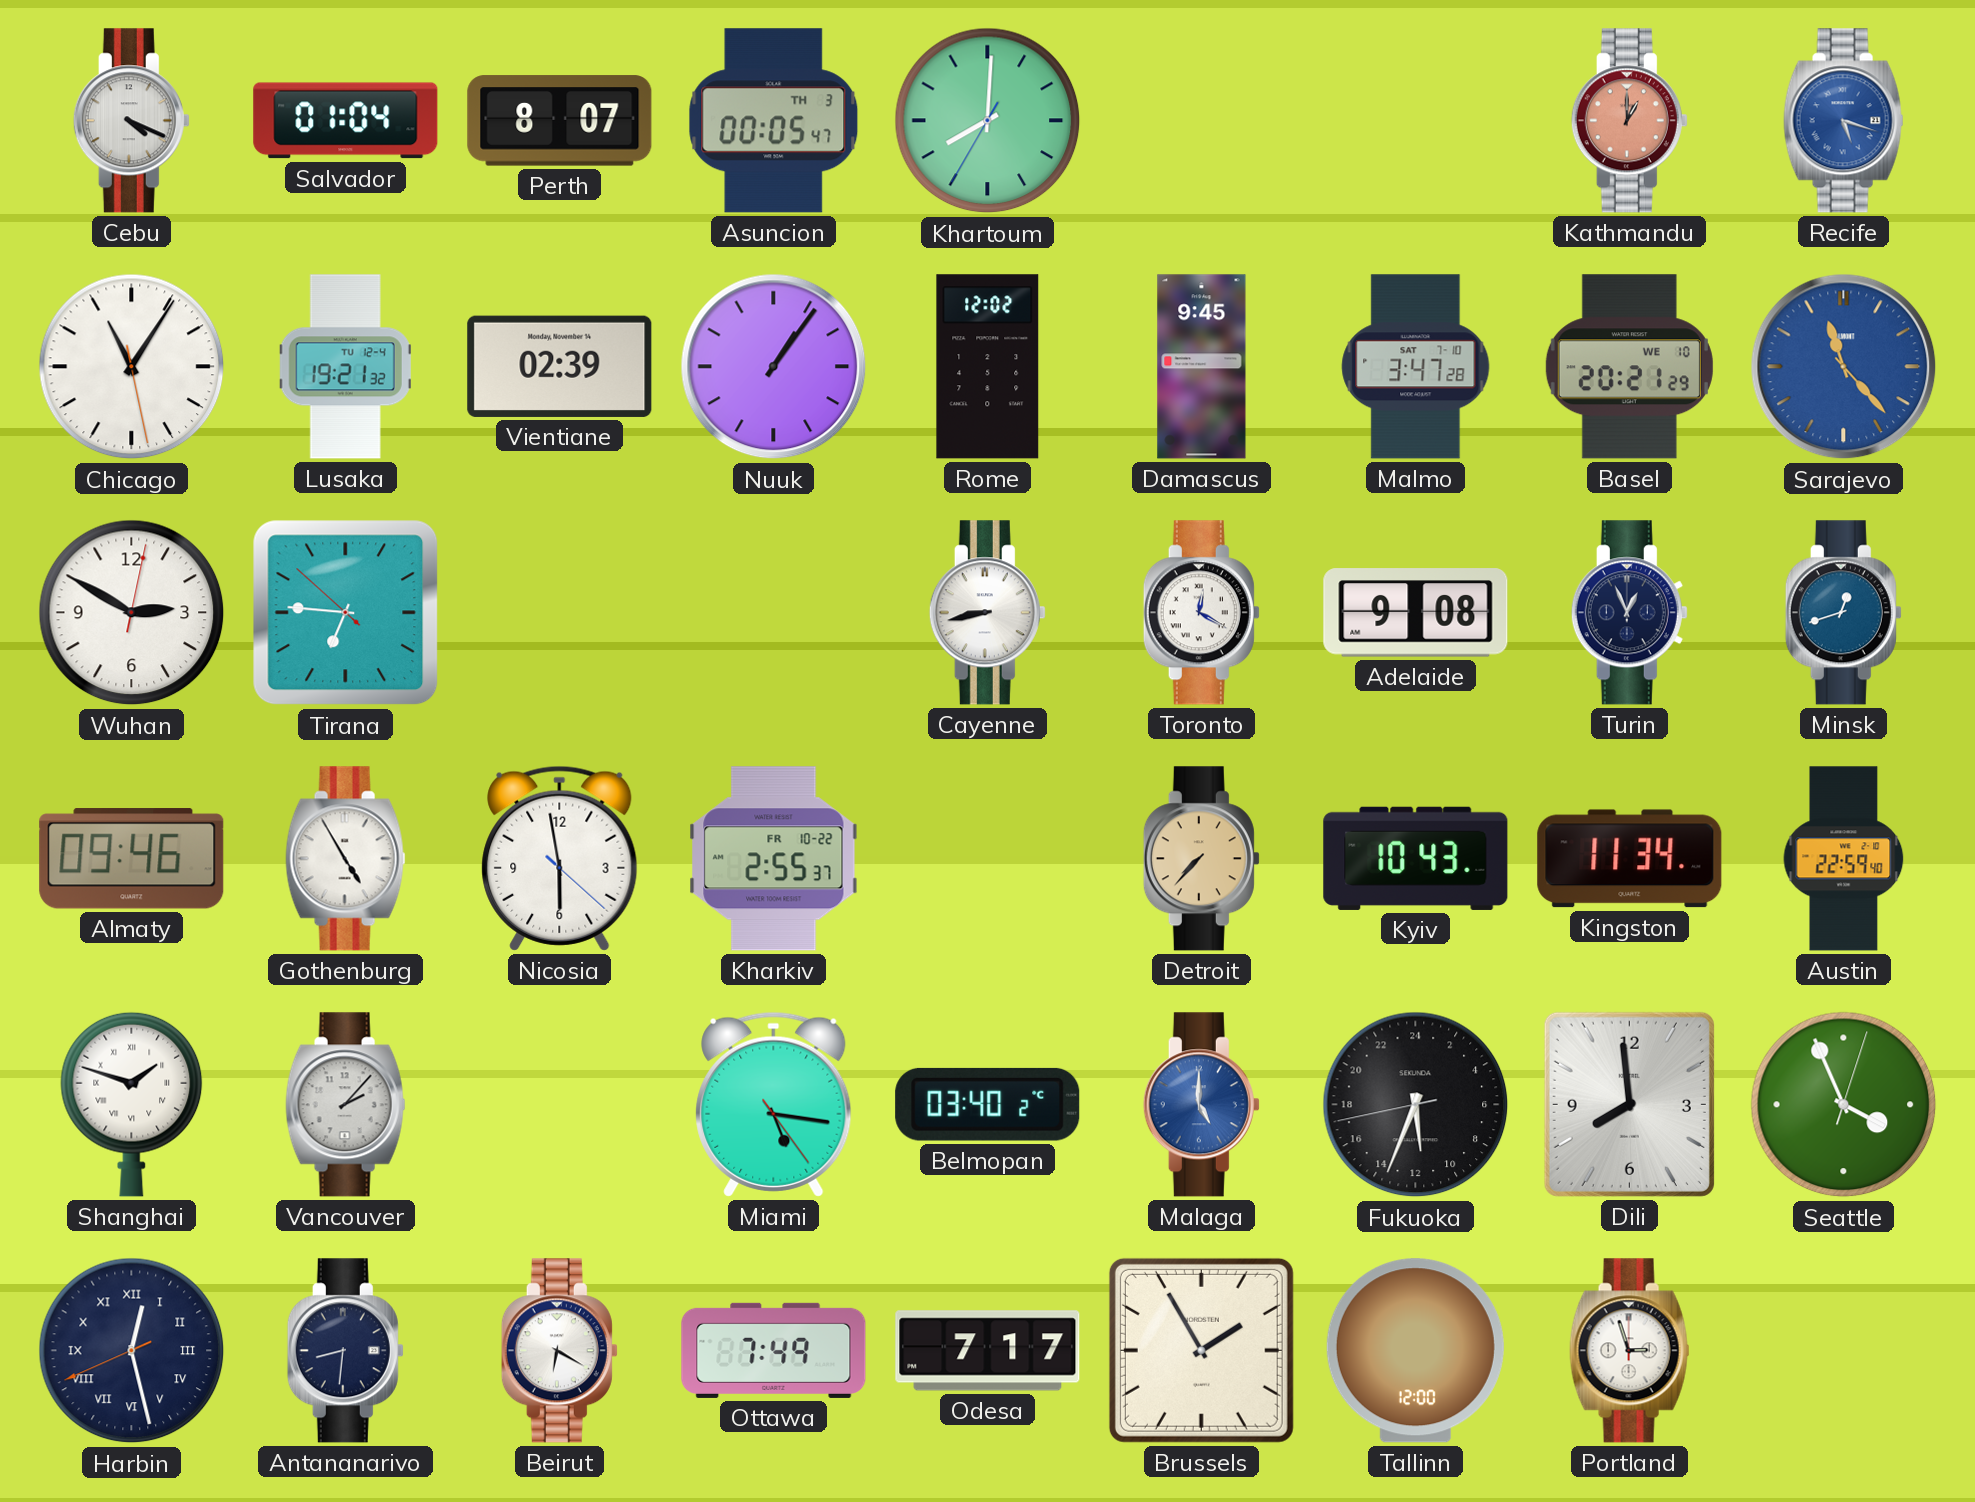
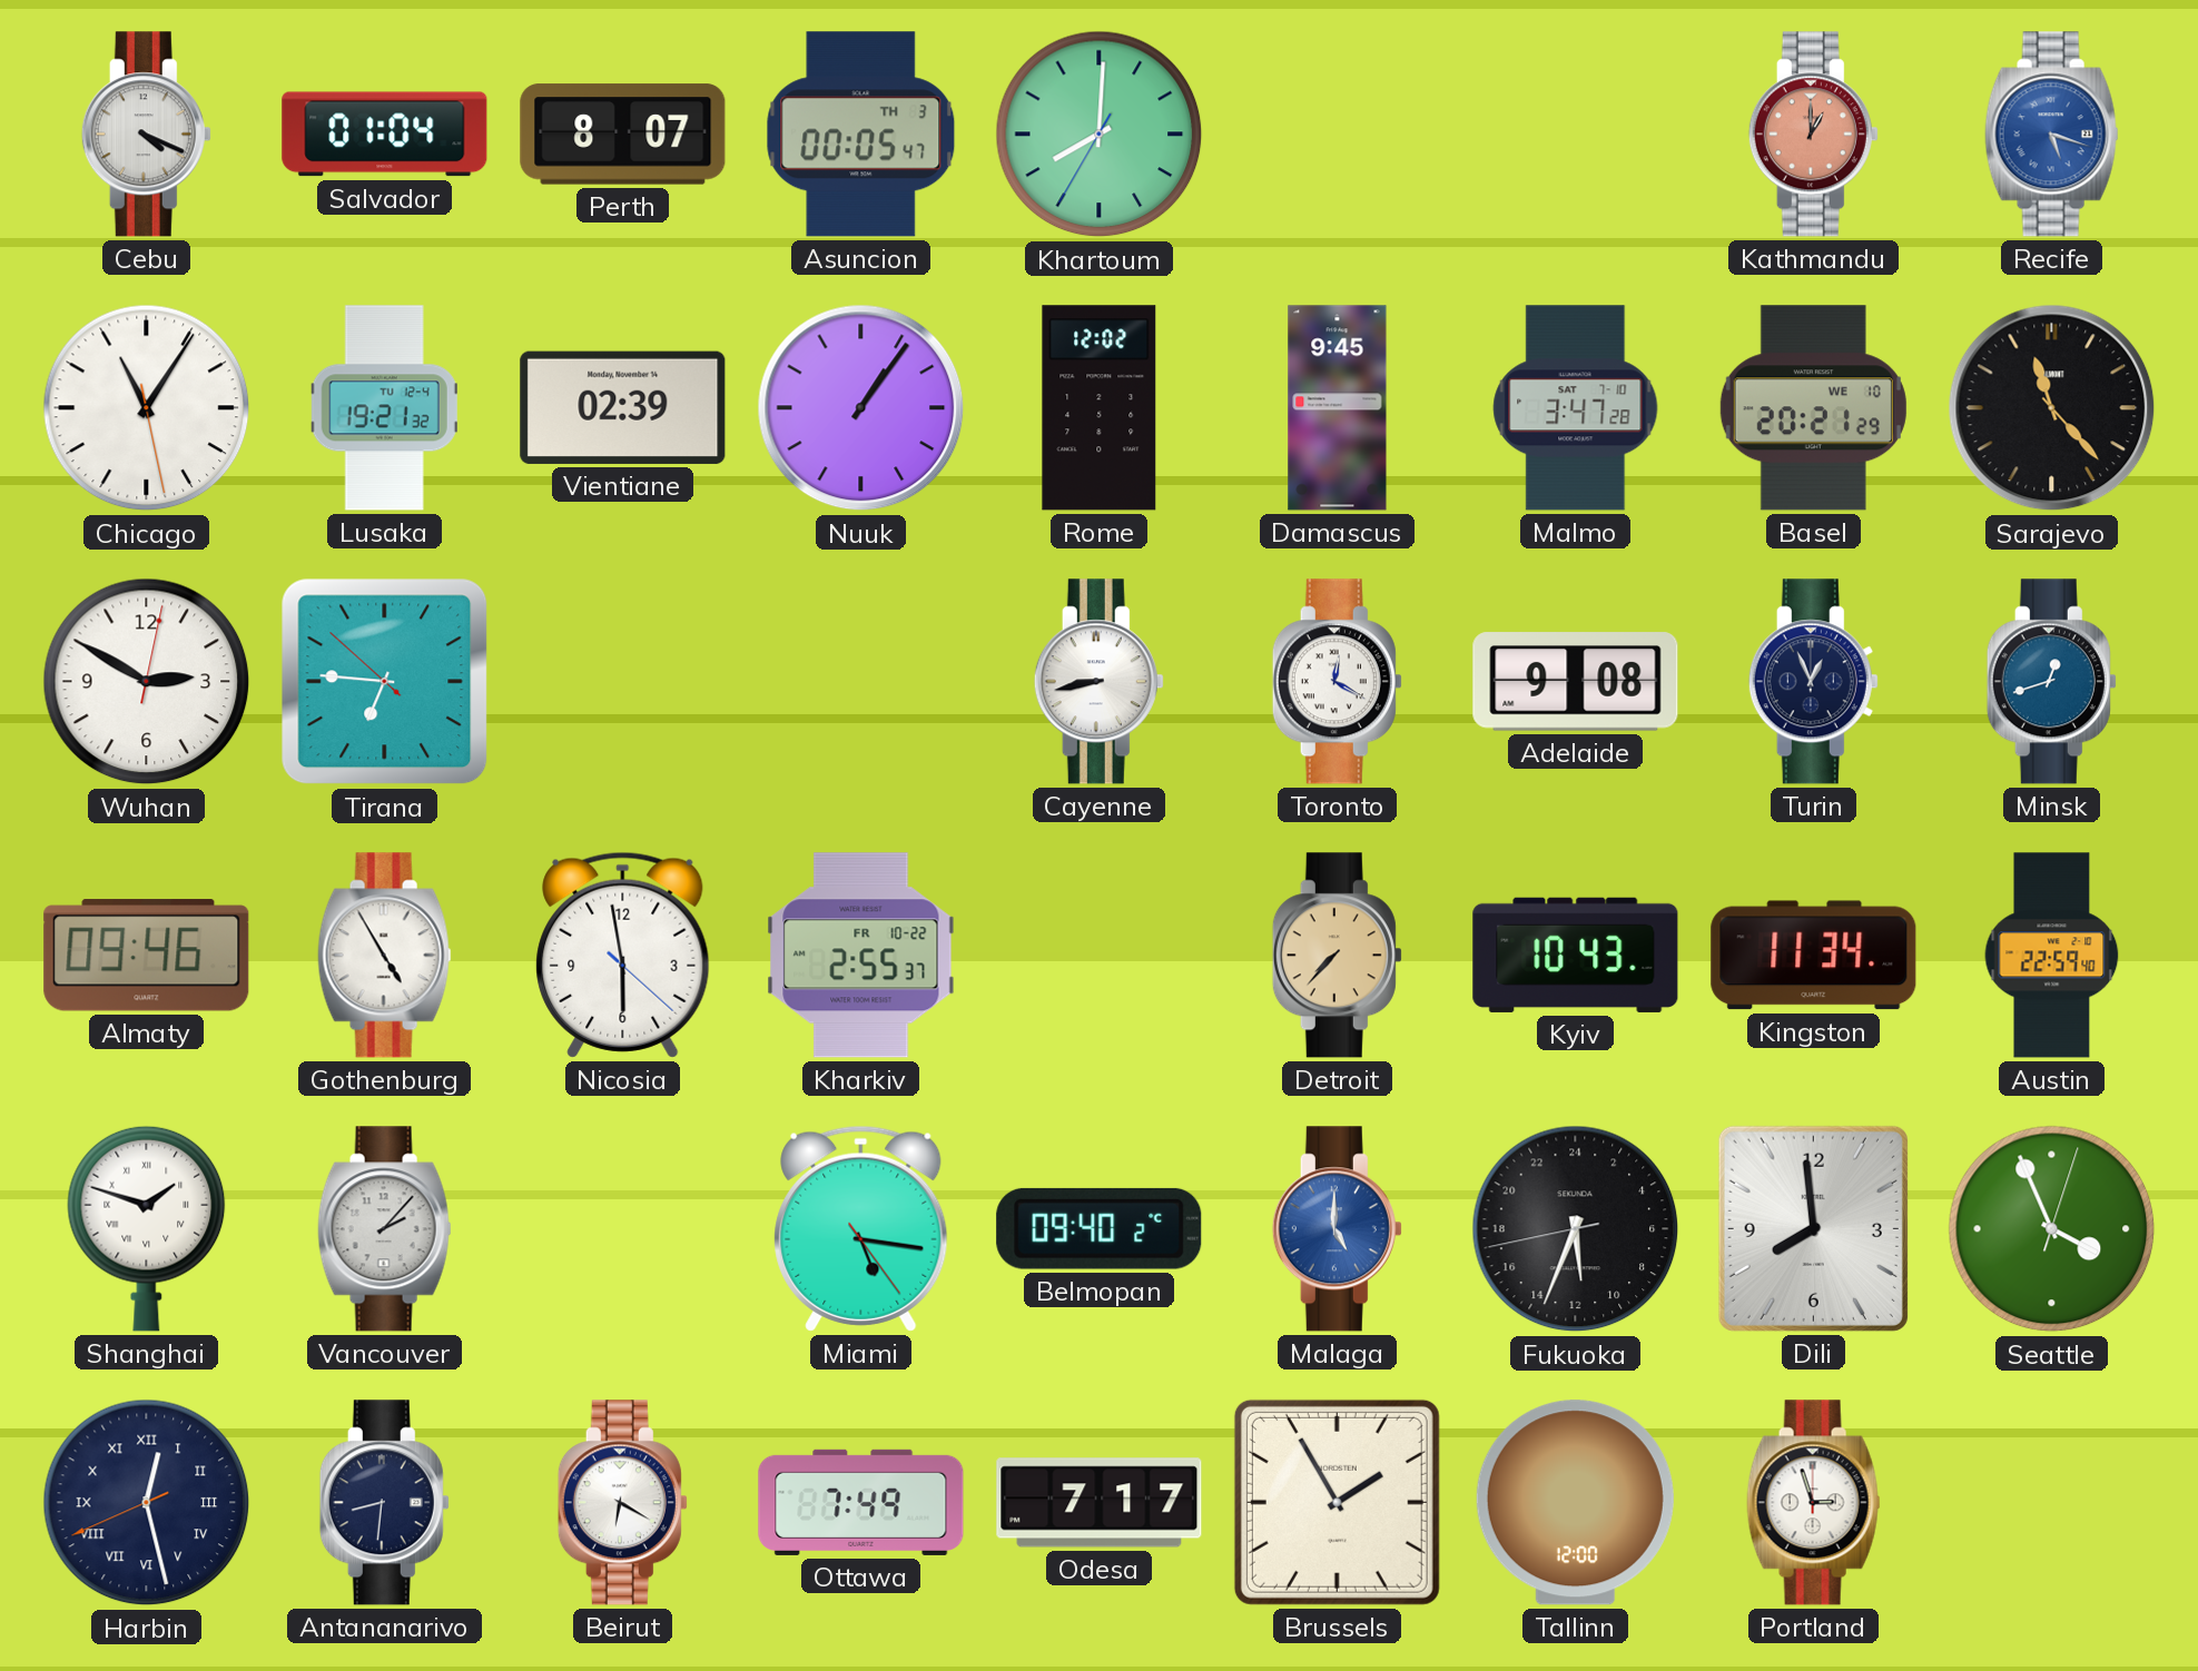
Sarajevo dial: blue -> black (2052, 408)
Belmopan: 03:40 -> 09:40 (1100, 1228)
